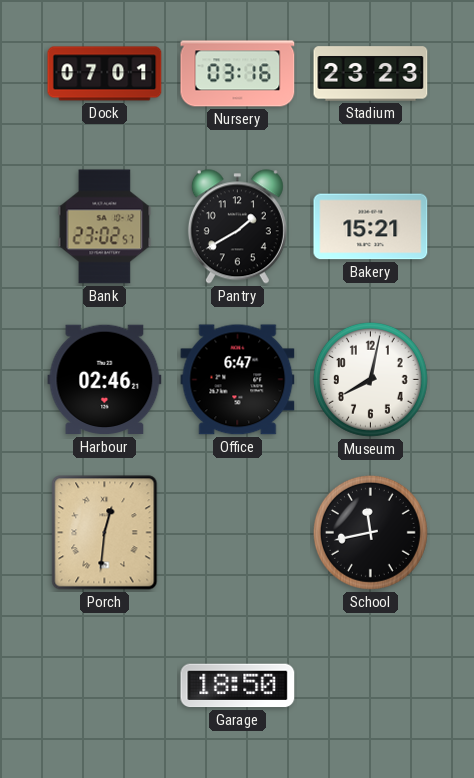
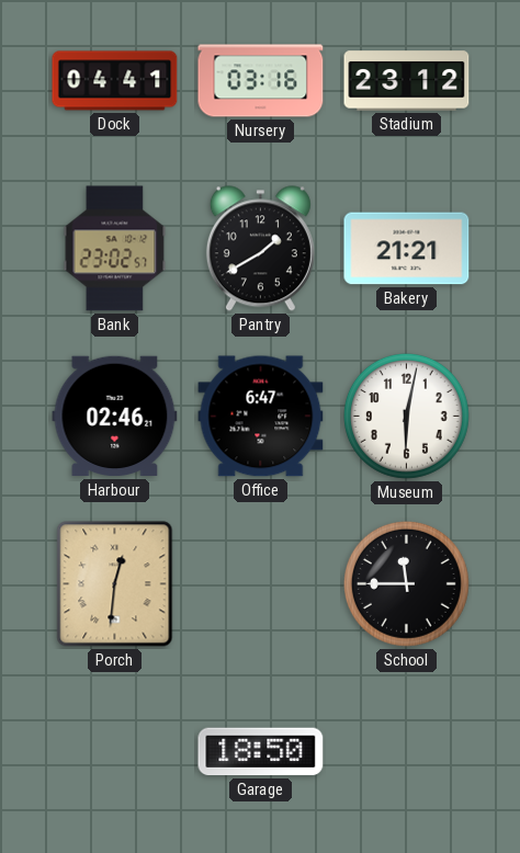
Dock: 07:01 -> 04:41 (115, 81)
Stadium: 23:23 -> 23:12 (407, 81)
Bakery: 15:21 -> 21:21 (407, 249)
Museum: 8:02 -> 6:02 (406, 416)
School: 11:43 -> 11:45 (406, 583)
